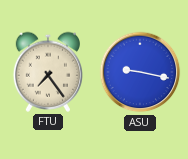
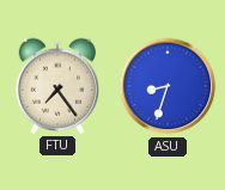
ASU: 9:17 -> 8:33 (168, 86)
